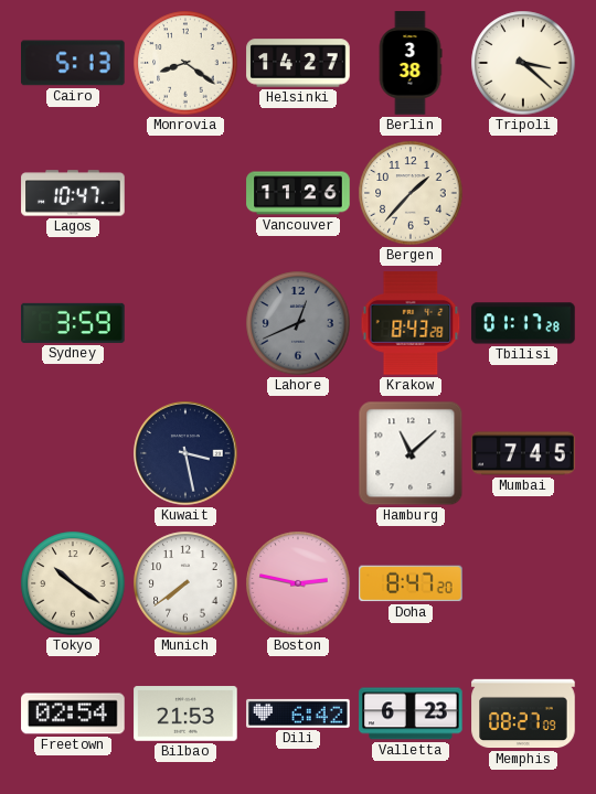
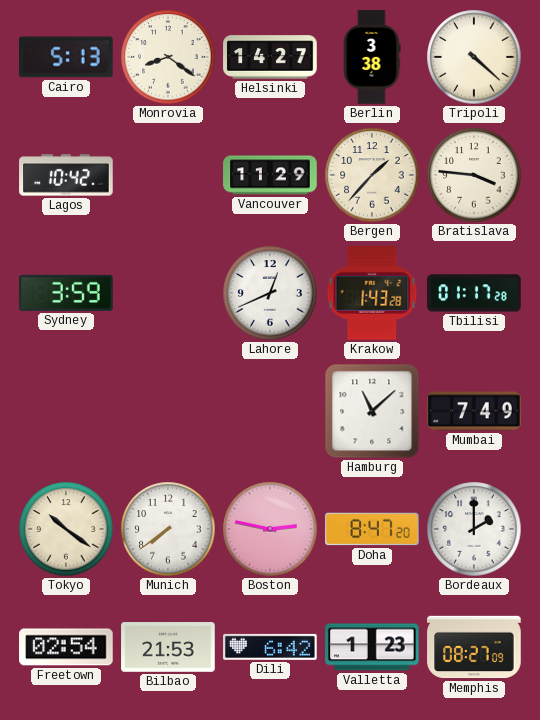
Tripoli: 3:22 -> 4:22 (474, 57)
Lagos: 10:47 -> 10:42 (66, 175)
Vancouver: 11:26 -> 11:29 (270, 175)
Bratislava: none -> 3:46 (474, 175)
Lahore dial: grey -> white (270, 293)
Krakow: 8:43 -> 1:43 (372, 293)
Kuwait: 3:28 -> none (185, 453)
Mumbai: 7:45 -> 7:49 (474, 411)
Bordeaux: none -> 2:00 (474, 529)
Valletta: 6:23 -> 1:23 (372, 647)
